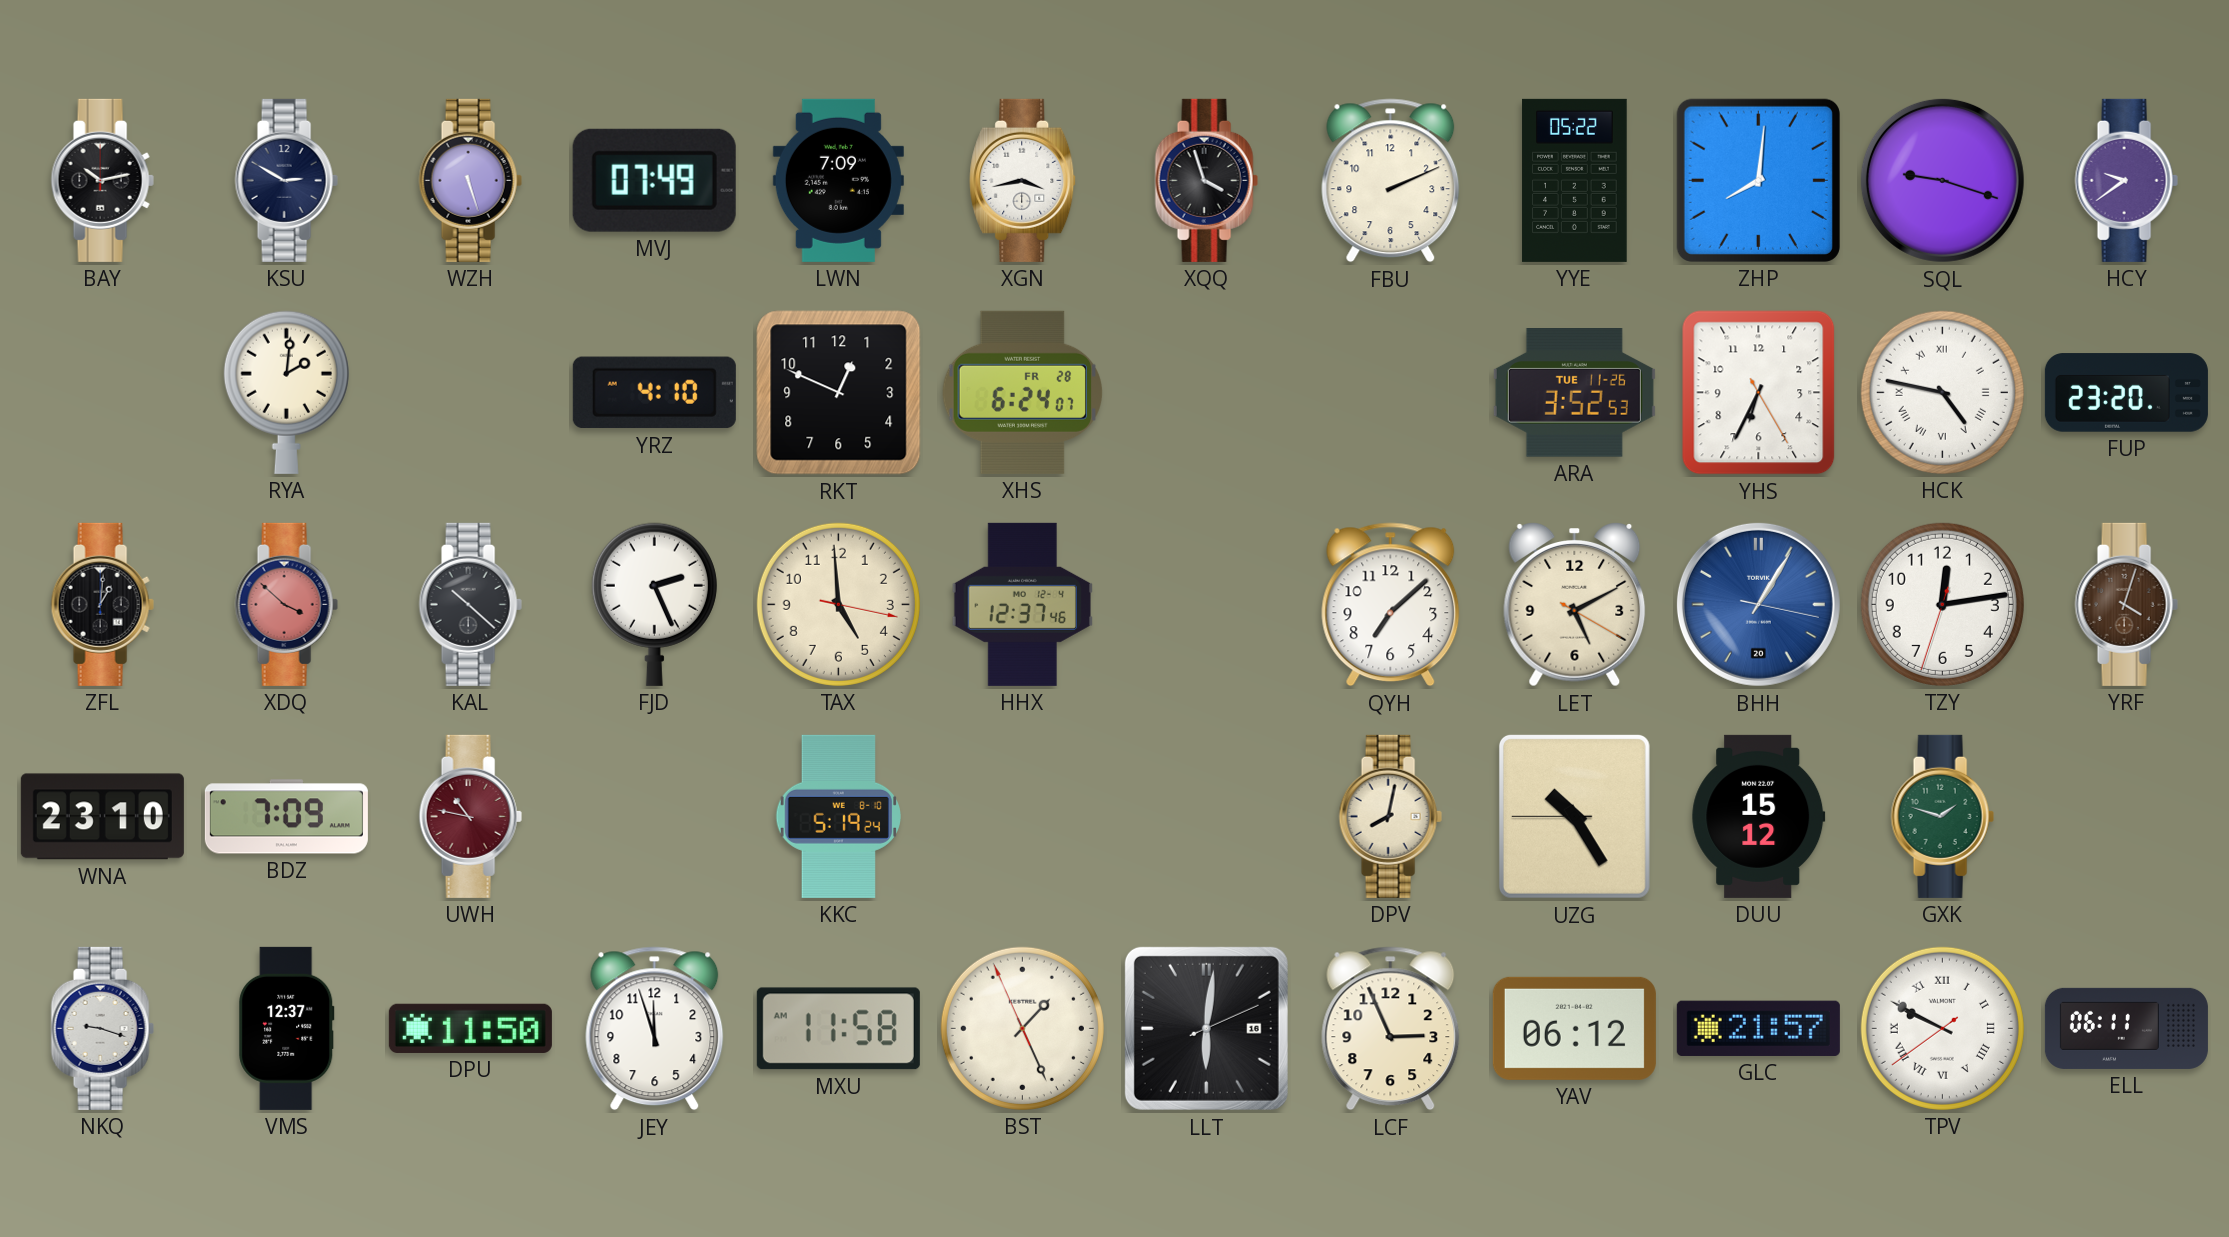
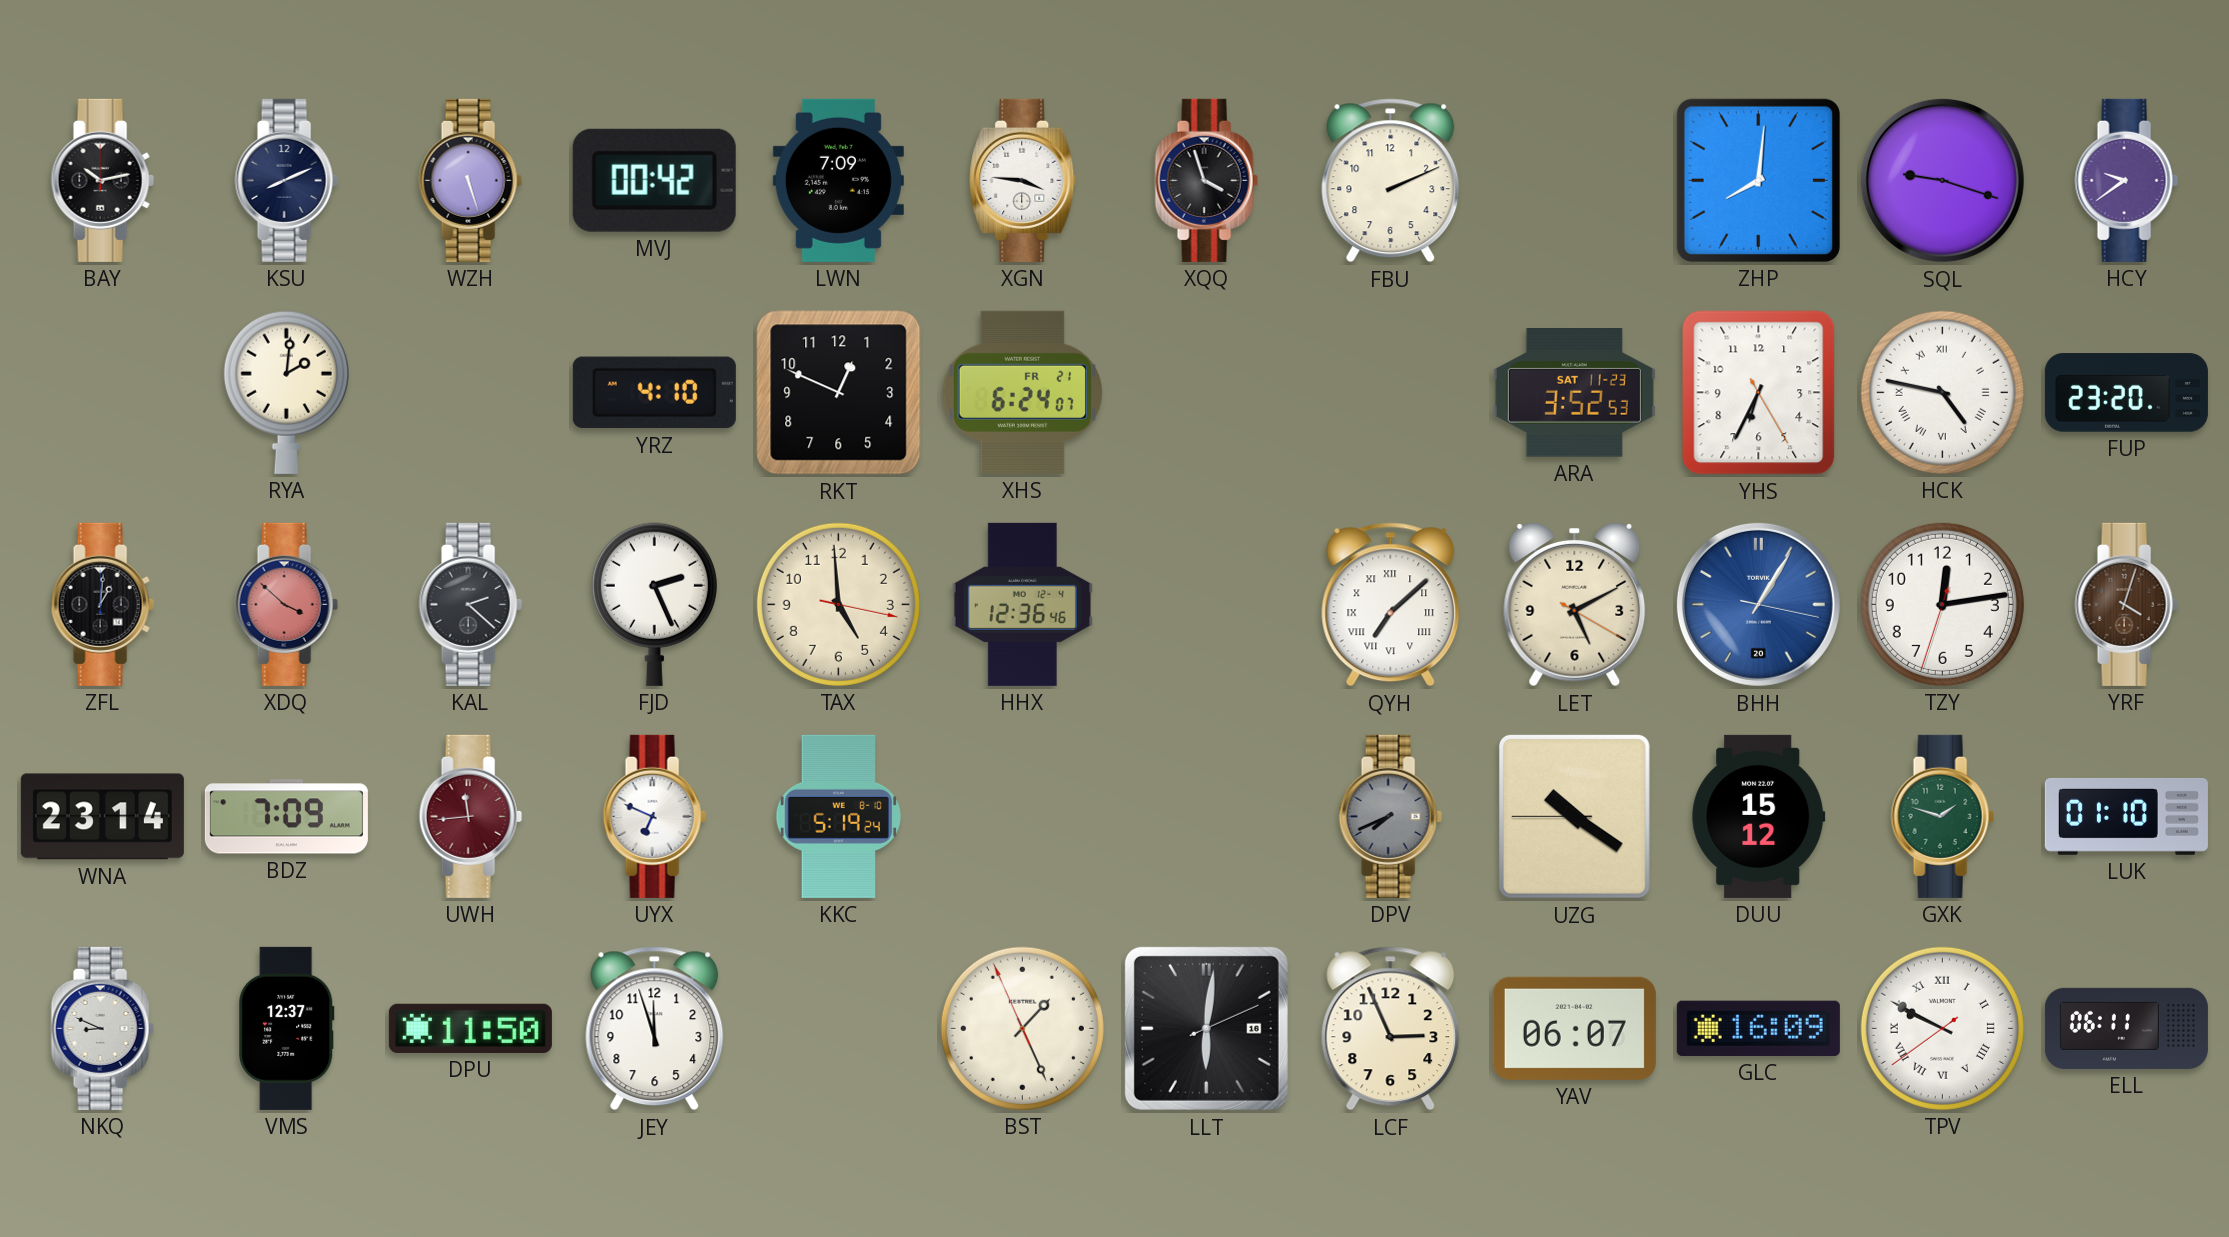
KSU: 2:50 -> 8:11 (286, 180)
MVJ: 07:49 -> 00:42 (654, 180)
XGN: 3:43 -> 3:46 (1023, 180)
YYE: 05:22 -> none (1575, 180)
XHS date: FR 28 -> FR 21 (1022, 392)
ARA date: TUE 11-26 -> SAT 11-23 (1574, 393)
KAL: 10:22 -> 2:22 (470, 604)
HHX: 12:37 -> 12:36 (1022, 604)
QYH numerals: Arabic -> Roman (1391, 605)
WNA: 23:10 -> 23:14 (102, 817)
UWH: 10:47 -> 11:44 (470, 816)
UYX: none -> 6:49 (654, 816)
DPV: 8:02 -> 7:41 (1390, 816)
DPV dial: cream -> grey (1390, 816)
UZG: 10:24 -> 10:20 (1574, 816)
LUK: none -> 01:10 (2126, 816)
NKQ: 9:18 -> 8:49 (102, 1028)
MXU: 11:58 -> none (838, 1029)
YAV: 06:12 -> 06:07 (1574, 1028)
GLC: 21:57 -> 16:09 (1758, 1028)
